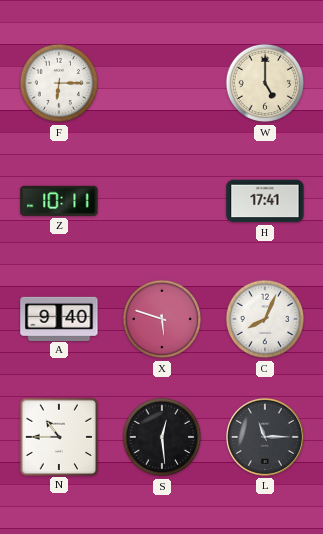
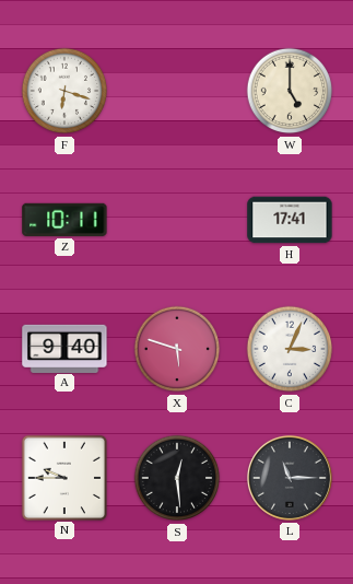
F: 6:15 -> 6:18 (64, 91)
C: 8:04 -> 3:04 (290, 349)
N: 10:45 -> 9:45 (63, 477)
